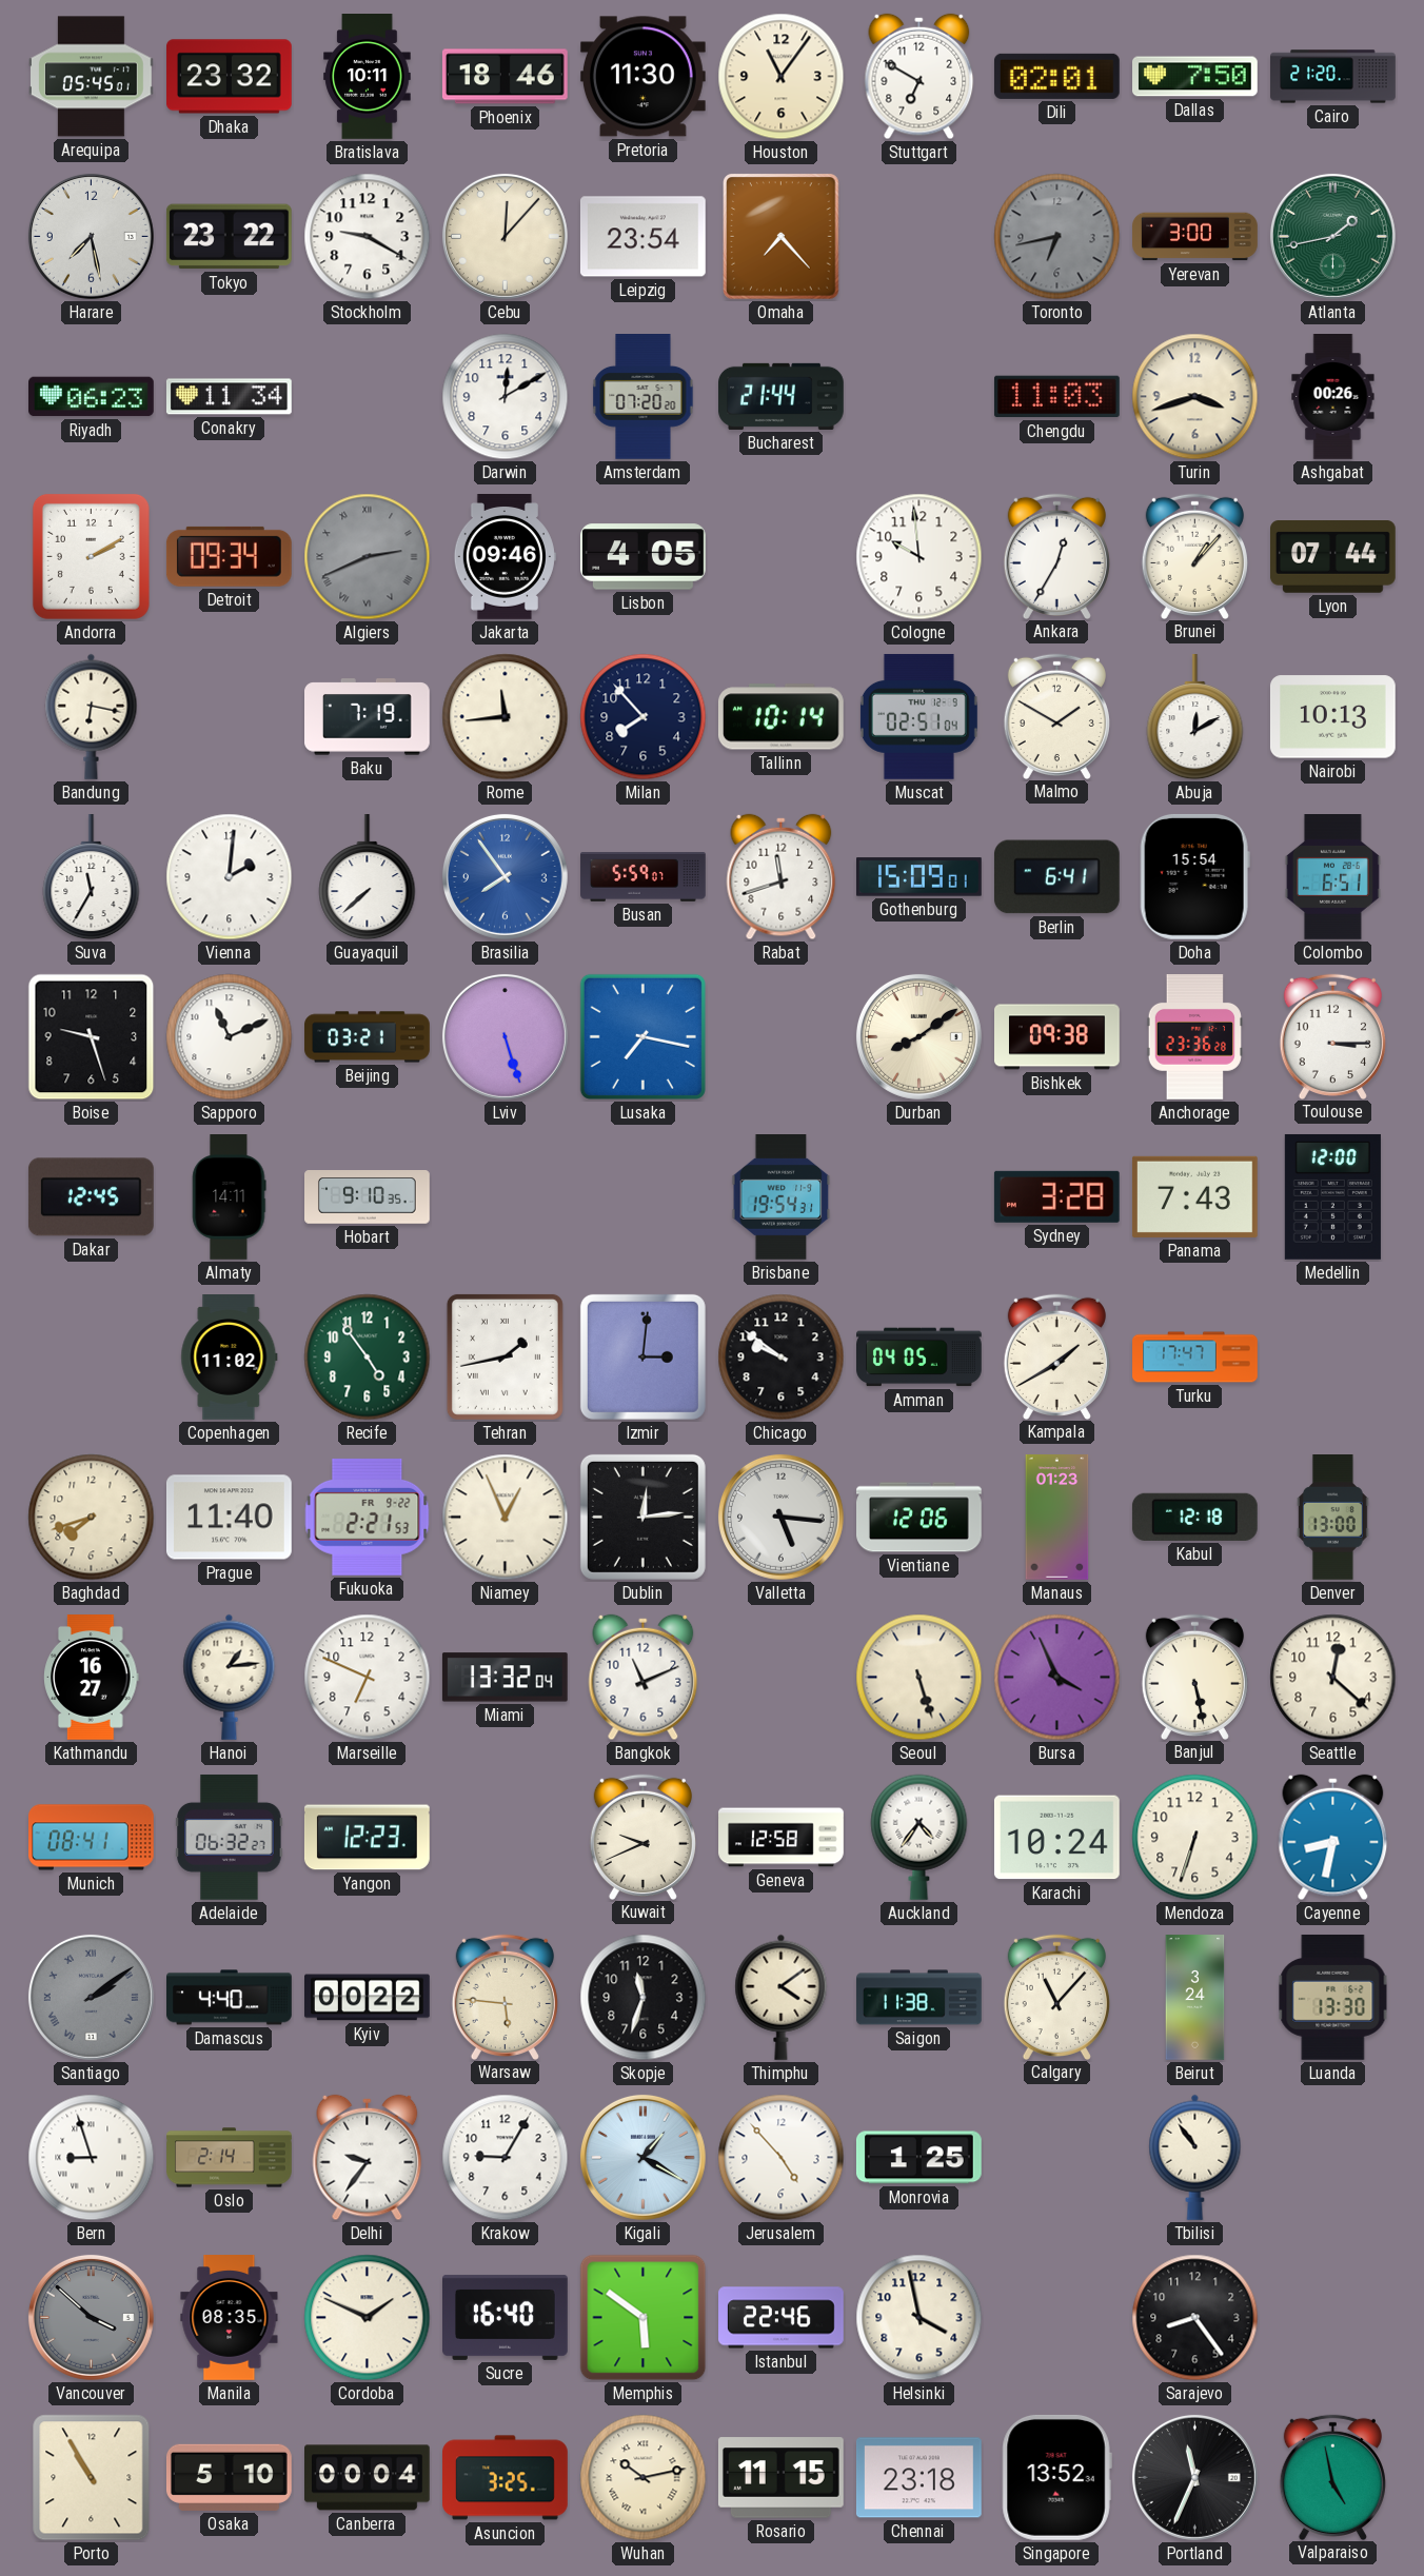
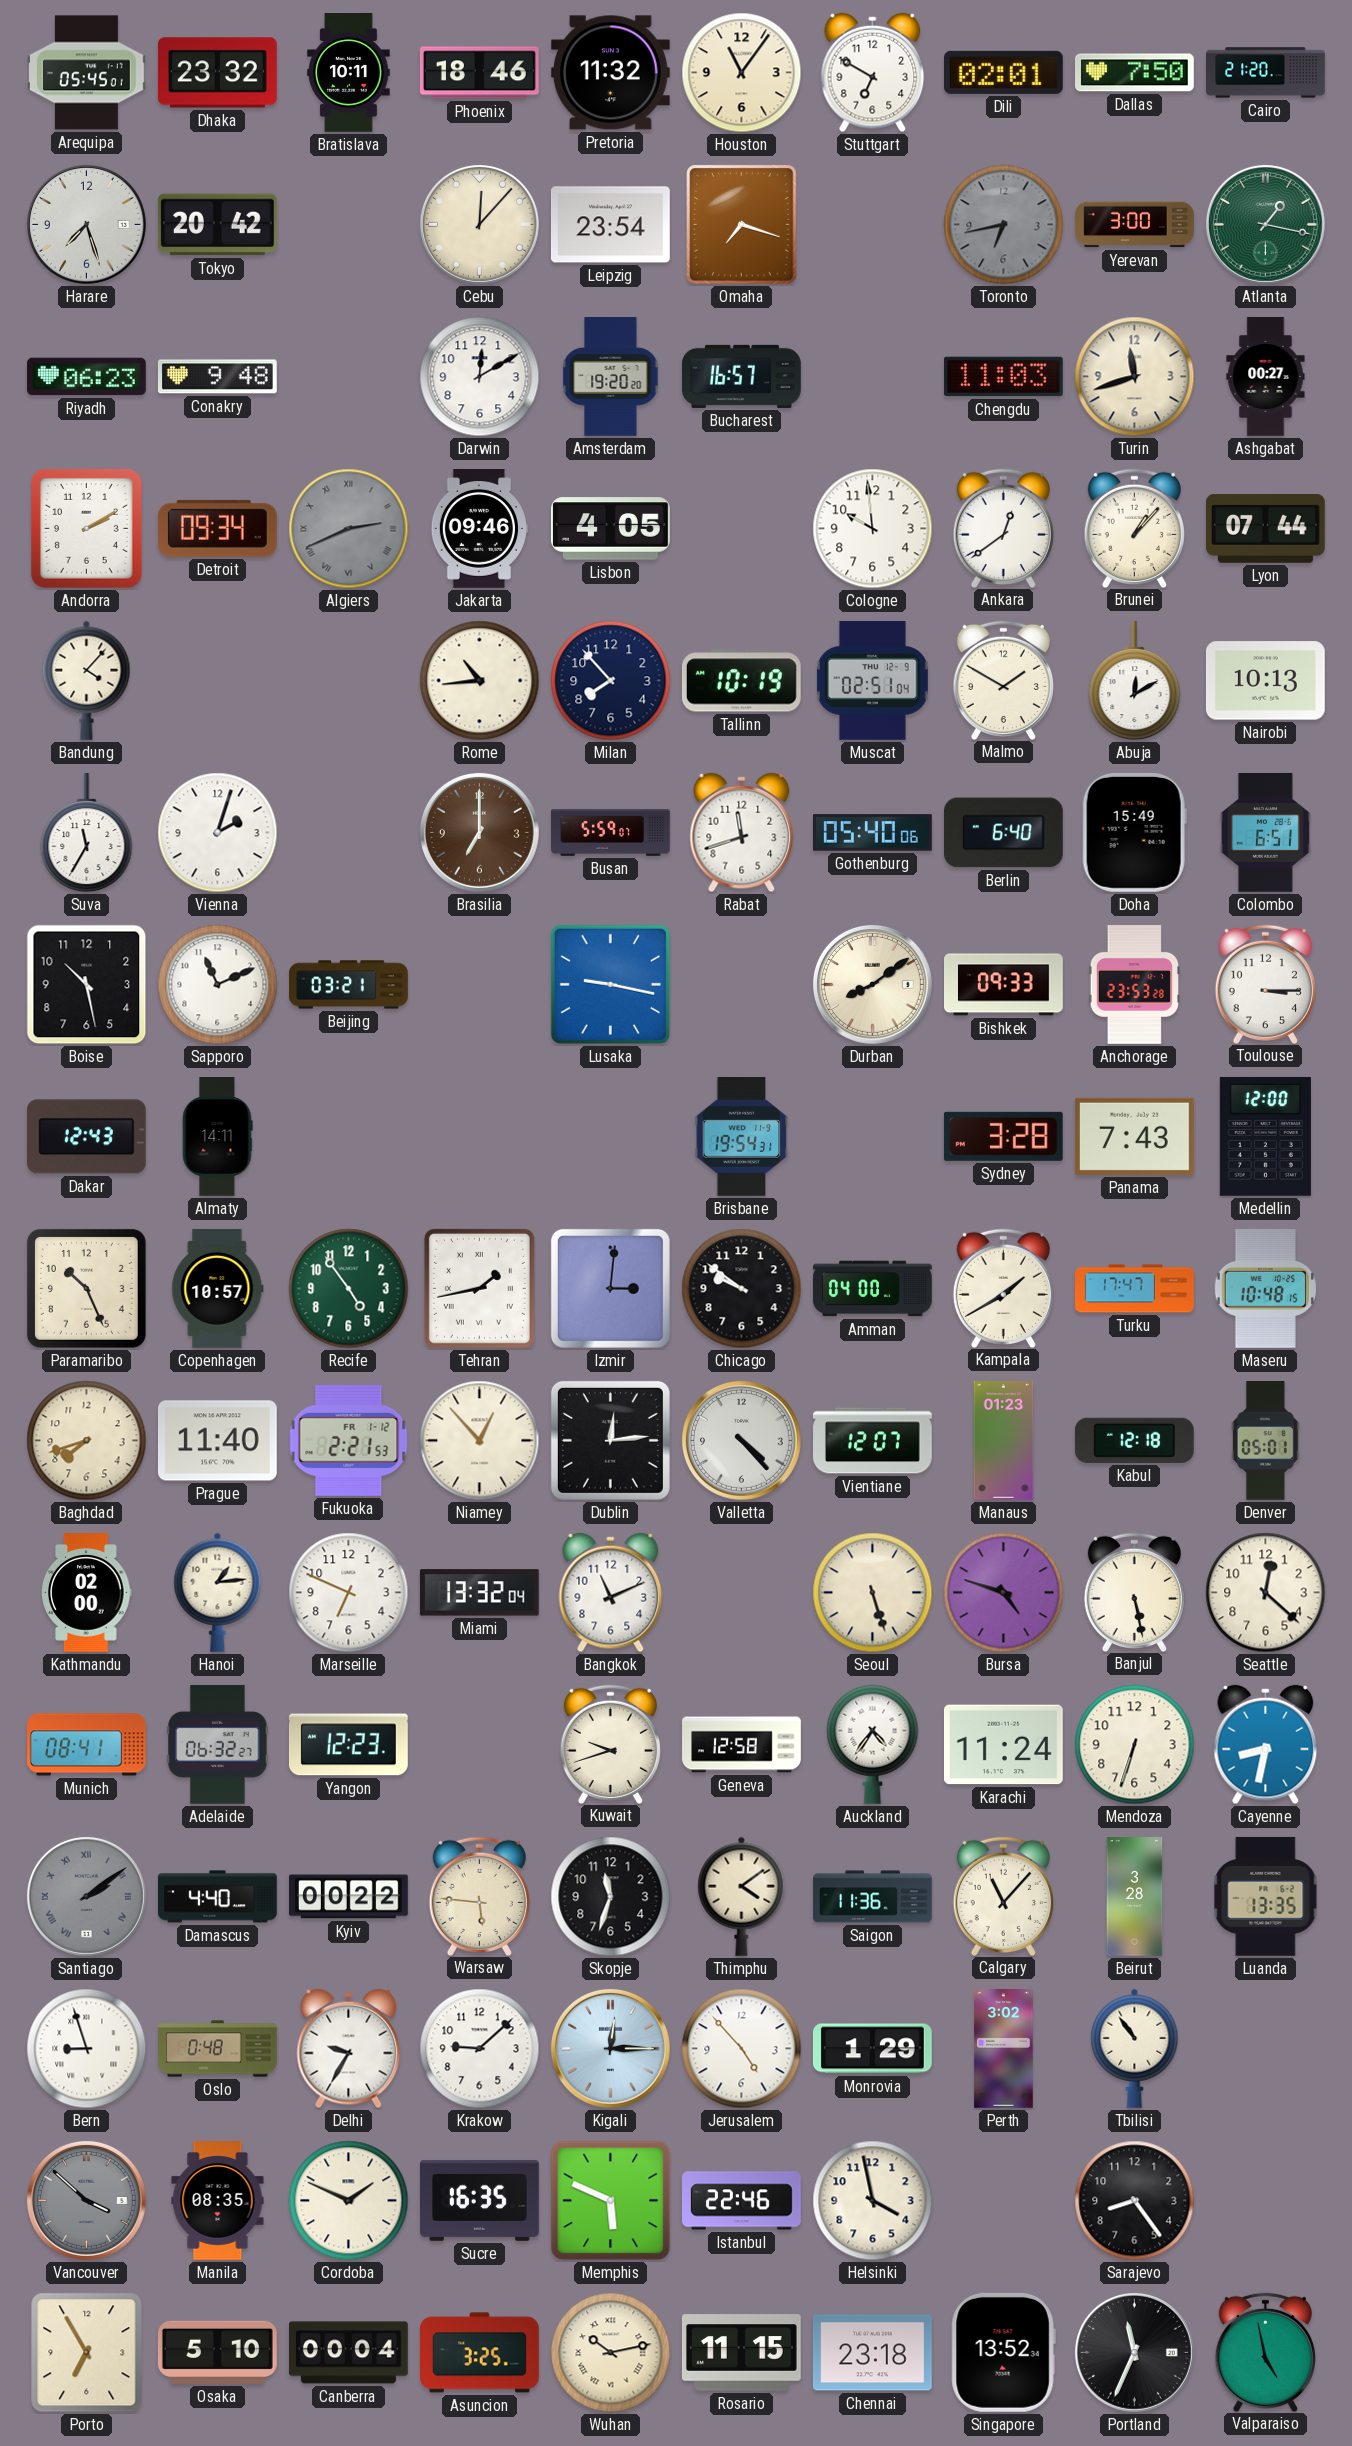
Pretoria: 11:30 -> 11:32 (610, 73)
Harare: 7:28 -> 7:27 (86, 224)
Tokyo: 23:22 -> 20:42 (217, 225)
Stockholm: 9:20 -> none (368, 237)
Omaha: 7:23 -> 7:18 (742, 225)
Atlanta: 1:43 -> 1:17 (1265, 224)
Conakry: 11:34 -> 9:48 (217, 377)
Amsterdam: 07:20 -> 19:20 (611, 377)
Bucharest: 21:44 -> 16:57 (742, 376)
Turin: 3:42 -> 11:42 (1135, 377)
Ashgabat: 00:26 -> 00:27 (1266, 377)
Ankara: 12:35 -> 12:39 (1003, 528)
Bandung: 6:17 -> 4:07 (87, 680)
Baku: 7:19 -> none (368, 717)
Rome: 11:44 -> 10:44 (480, 681)
Tallinn: 10:14 -> 10:19 (741, 681)
Vienna: 2:01 -> 2:03 (218, 833)
Guayaquil: 7:38 -> none (368, 878)
Brasilia: 7:54 -> 7:00 (479, 832)
Brasilia dial: blue -> brown (479, 832)
Gothenburg: 15:09 -> 05:40 (873, 833)
Berlin: 6:41 -> 6:40 (1003, 833)
Doha: 15:54 -> 15:49 (1134, 832)
Boise: 9:27 -> 10:28 (87, 985)
Lviv: 5:27 -> none (505, 1036)
Lusaka: 7:17 -> 9:17 (610, 984)
Bishkek: 09:38 -> 09:33 (1004, 985)
Anchorage: 23:36 -> 23:53 (1134, 985)
Dakar: 12:45 -> 12:43 (86, 1137)
Hobart: 9:10 -> none (368, 1197)
Paramaribo: none -> 10:26 (86, 1288)
Copenhagen: 11:02 -> 10:57 (218, 1289)
Amman: 04:05 -> 04:00 (873, 1289)
Maseru: none -> 10:48 (1265, 1288)
Fukuoka date: FR 9-22 -> FR 1-12 (349, 1440)
Niamey: 12:56 -> 12:53 (480, 1441)
Valletta: 5:16 -> 4:23 (741, 1440)
Vientiane: 12:06 -> 12:07 (873, 1441)
Denver: 13:00 -> 05:01 (1266, 1441)
Kathmandu: 16:27 -> 02:00 (87, 1593)
Bursa: 3:56 -> 4:48 (1004, 1593)
Kuwait: 9:41 -> 9:42 (610, 1744)
Karachi: 10:24 -> 11:24 (1003, 1745)
Saigon: 11:38 -> 11:36 (873, 1897)
Beirut: 3:24 -> 3:28 (1135, 1897)
Luanda: 13:30 -> 13:35 (1266, 1896)
Oslo: 2:14 -> 0:48 (218, 2049)
Delhi: 9:36 -> 9:35 (349, 2049)
Krakow: 9:05 -> 9:08 (480, 2049)
Kigali: 1:20 -> 12:15 (610, 2048)
Monrovia: 1:25 -> 1:29 (872, 2049)
Perth: none -> 3:02 (1004, 2049)
Sucre: 16:40 -> 16:35 (480, 2200)
Memphis: 5:51 -> 5:49 (611, 2201)
Porto: 10:55 -> 6:55 (87, 2353)
